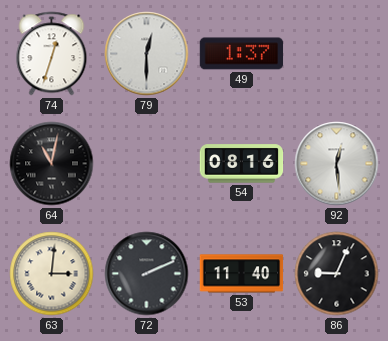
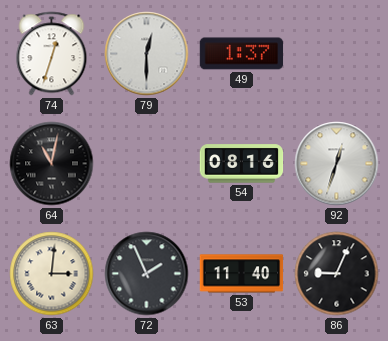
92: 12:29 -> 12:33 (337, 164)
72: 2:11 -> 1:56 (147, 274)
